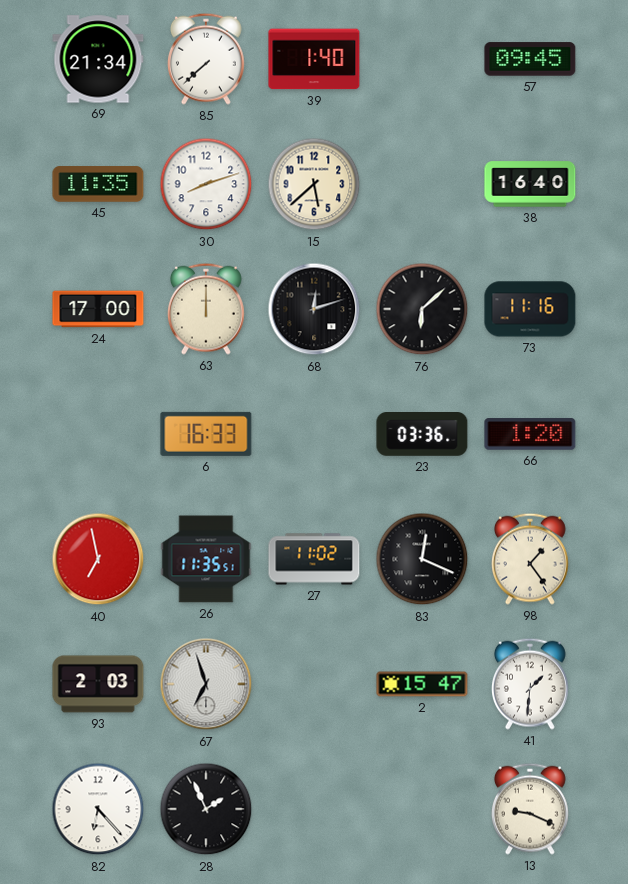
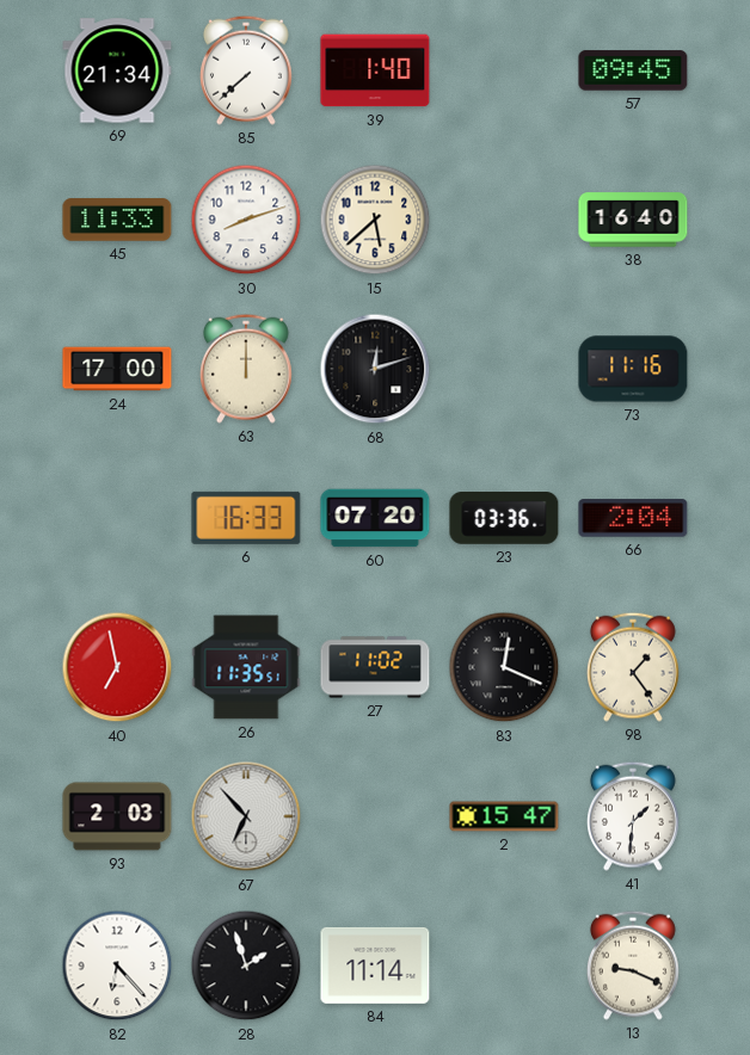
45: 11:35 -> 11:33 (117, 220)
76: 6:08 -> none (422, 309)
60: none -> 07:20 (375, 518)
66: 1:20 -> 2:04 (633, 518)
67: 6:57 -> 6:53 (246, 816)
28: 1:56 -> 1:57 (246, 965)
84: none -> 11:14 (375, 965)
